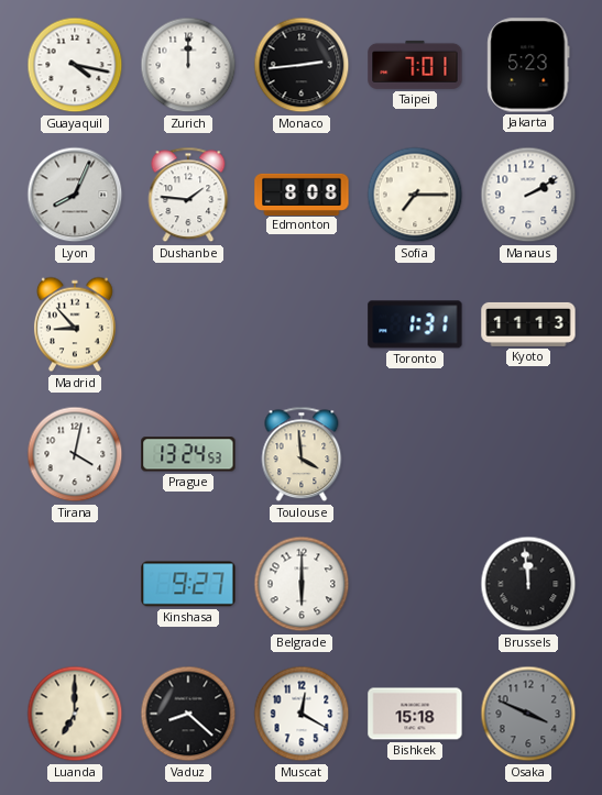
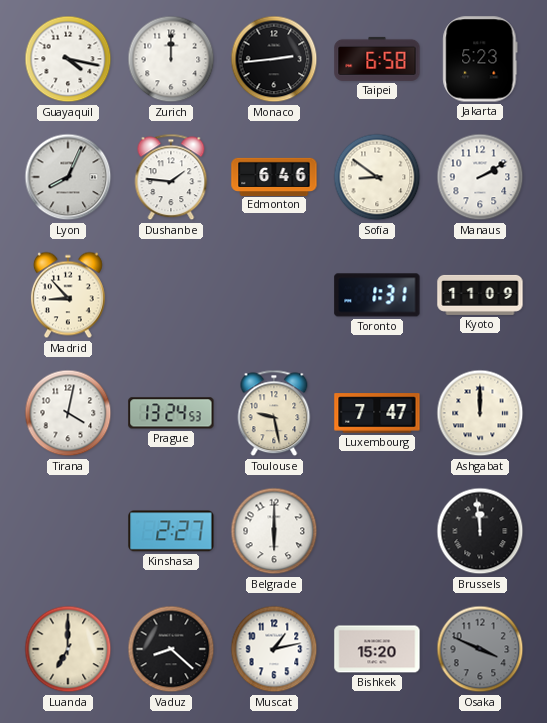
Taipei: 7:01 -> 6:58 (377, 59)
Edmonton: 8:08 -> 6:46 (274, 176)
Sofia: 7:15 -> 8:51 (377, 177)
Kyoto: 11:13 -> 11:09 (480, 295)
Toulouse: 3:59 -> 9:28 (274, 413)
Luxembourg: none -> 7:47 (377, 413)
Ashgabat: none -> 12:00 (480, 413)
Kinshasa: 9:27 -> 2:27 (171, 531)
Muscat: 12:20 -> 1:13 (274, 649)
Bishkek: 15:18 -> 15:20 (377, 649)
